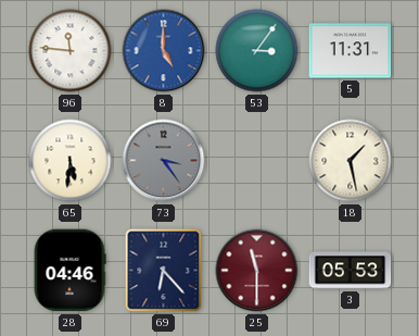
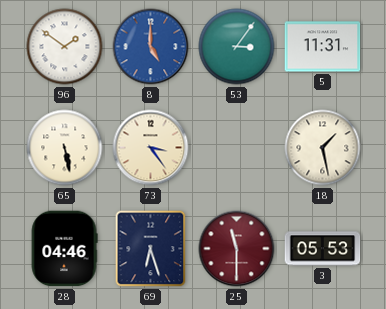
96: 11:46 -> 1:51 (65, 47)
65: 5:31 -> 5:28 (65, 148)
73 dial: grey -> cream (151, 148)
69: 6:23 -> 6:27 (151, 249)
